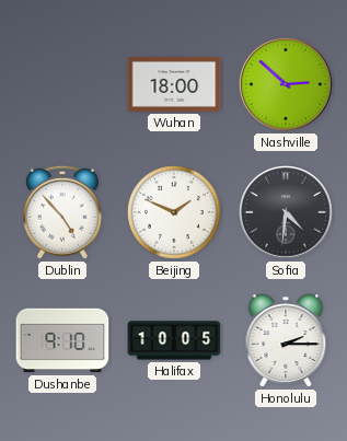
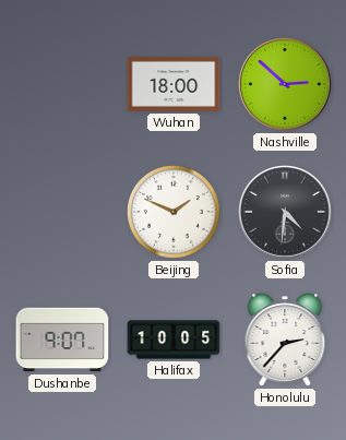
Dublin: 4:53 -> none (63, 212)
Dushanbe: 9:10 -> 9:07 (62, 340)
Honolulu: 2:15 -> 2:37 (285, 340)
